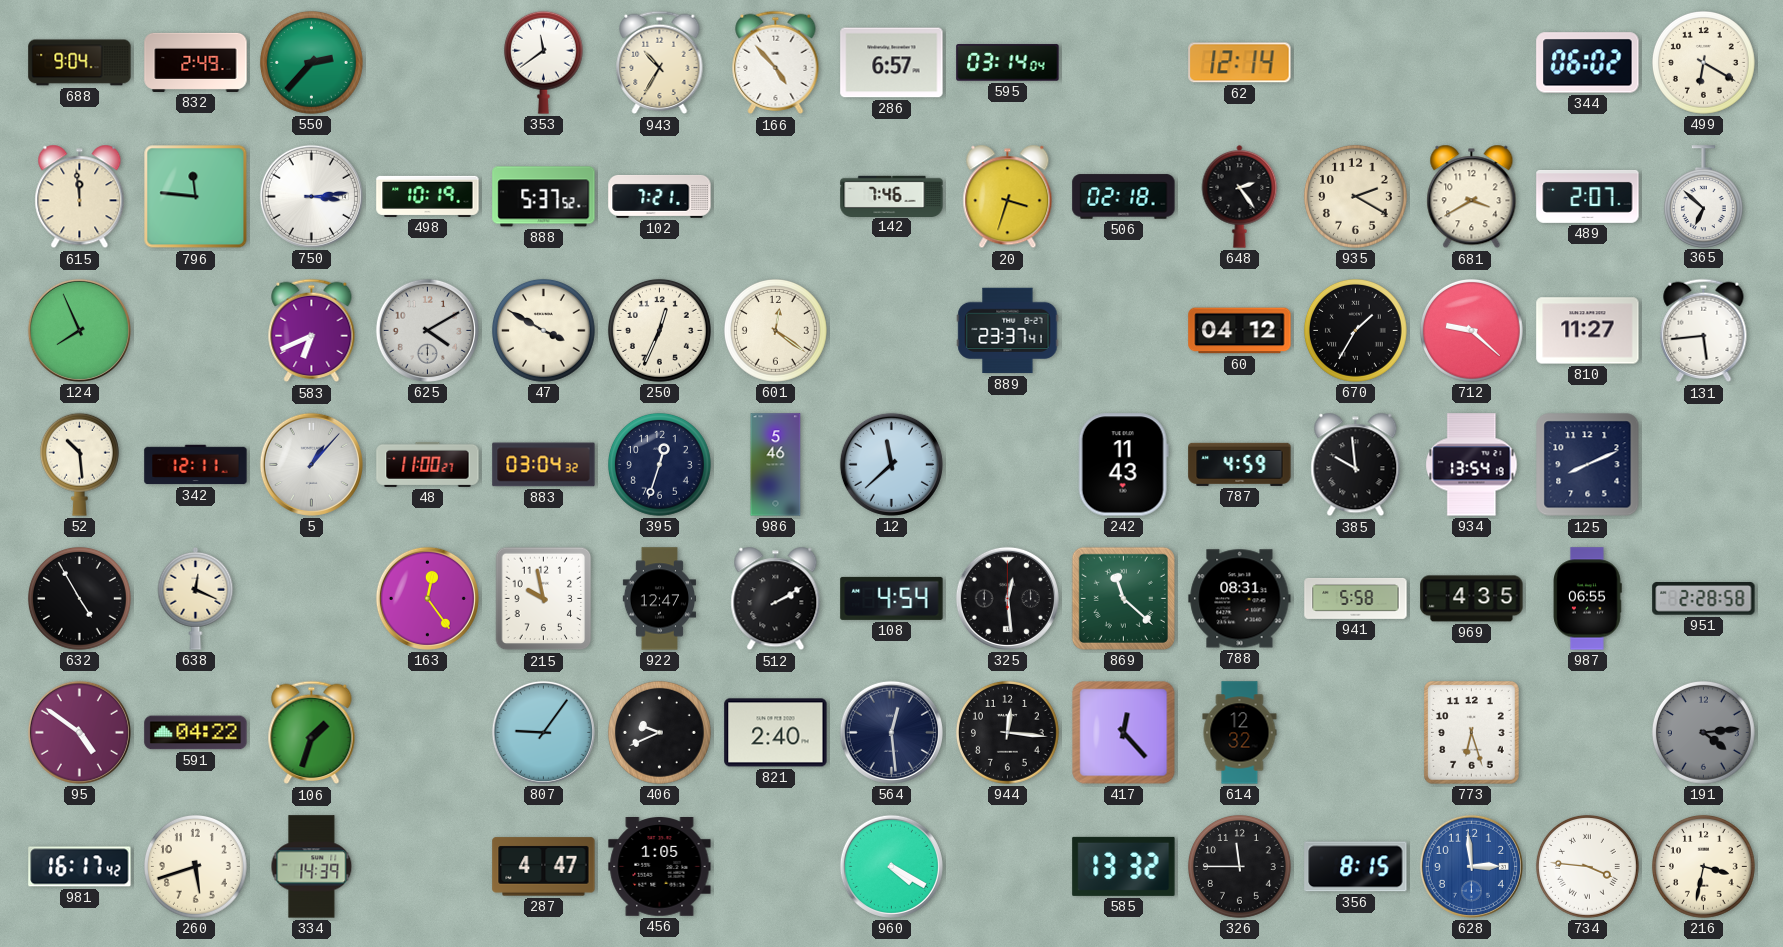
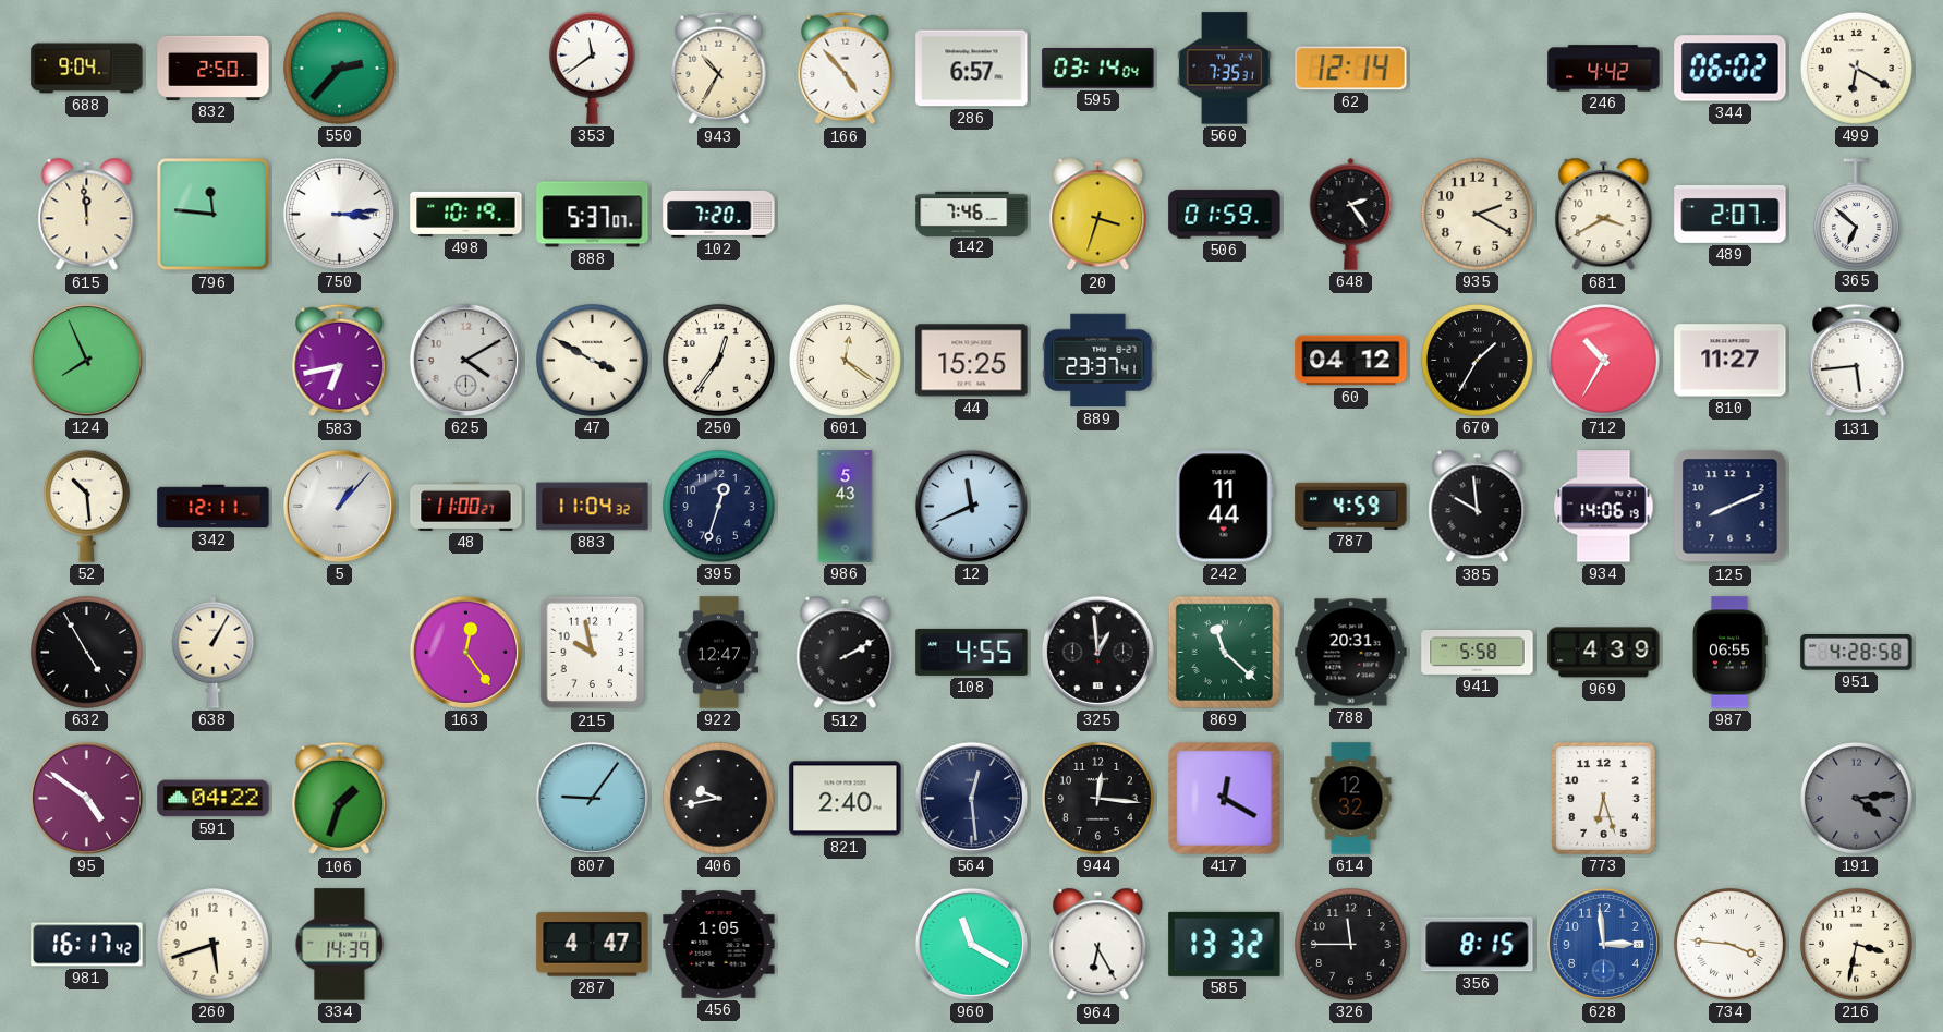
832: 2:49 -> 2:50 (214, 68)
560: none -> 7:35 (1225, 69)
246: none -> 4:42 (1604, 69)
888: 5:37:52 -> 5:37:07 (593, 215)
102: 7:21 -> 7:20 (719, 214)
506: 02:18 -> 01:59 (1225, 215)
583: 6:41 -> 6:43 (340, 361)
250: 12:34 -> 12:36 (719, 361)
44: none -> 15:25 (972, 361)
712: 9:22 -> 10:35 (1604, 361)
883: 03:04 -> 11:04 (593, 507)
986: 5:46 -> 5:43 (846, 507)
12: 11:38 -> 11:41 (971, 506)
242: 11:43 -> 11:44 (1224, 507)
934: 13:54 -> 14:06 (1604, 507)
638: 12:19 -> 1:05 (214, 652)
108: 4:54 -> 4:55 (972, 652)
325: 12:29 -> 12:59 (1097, 652)
788: 08:31 -> 20:31 (1351, 653)
969: 4:35 -> 4:39 (1604, 653)
951: 2:28 -> 4:28 (1857, 653)
406: 9:41 -> 9:43 (719, 799)
417: 12:23 -> 12:20 (1225, 799)
960: 4:20 -> 11:20 (971, 944)
964: none -> 6:25 (1098, 945)
